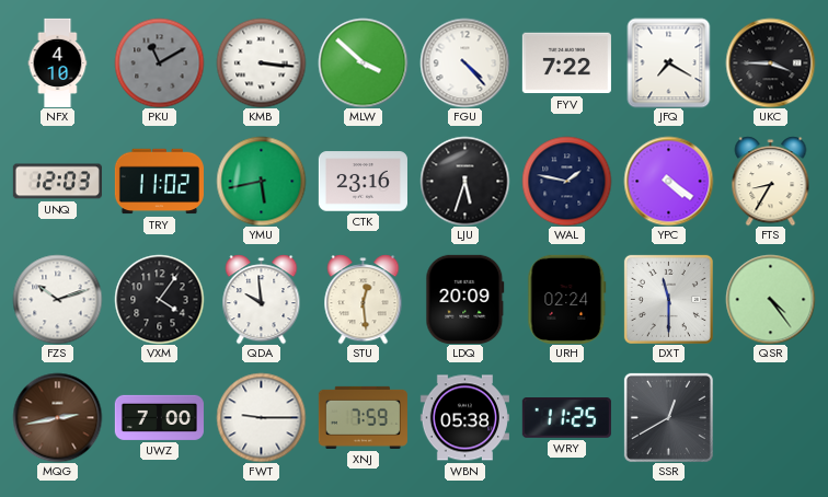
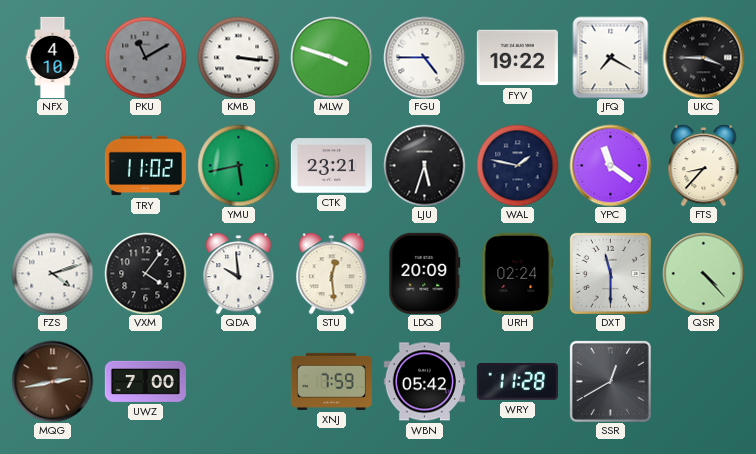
MLW: 3:52 -> 3:48 (331, 57)
FGU: 4:23 -> 4:45 (424, 57)
FYV: 7:22 -> 19:22 (517, 58)
UNQ: 12:03 -> none (57, 182)
CTK: 23:16 -> 23:21 (331, 166)
YPC: 4:21 -> 11:21 (610, 165)
FTS: 8:35 -> 8:37 (704, 165)
FZS: 10:12 -> 4:12 (52, 273)
QSR: 4:24 -> 4:23 (703, 273)
FWT: 9:15 -> none (261, 417)
WBN: 05:38 -> 05:42 (424, 382)
WRY: 11:25 -> 11:28 (517, 382)
